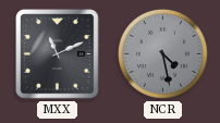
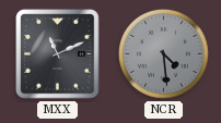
NCR: 4:28 -> 4:29 (164, 54)
